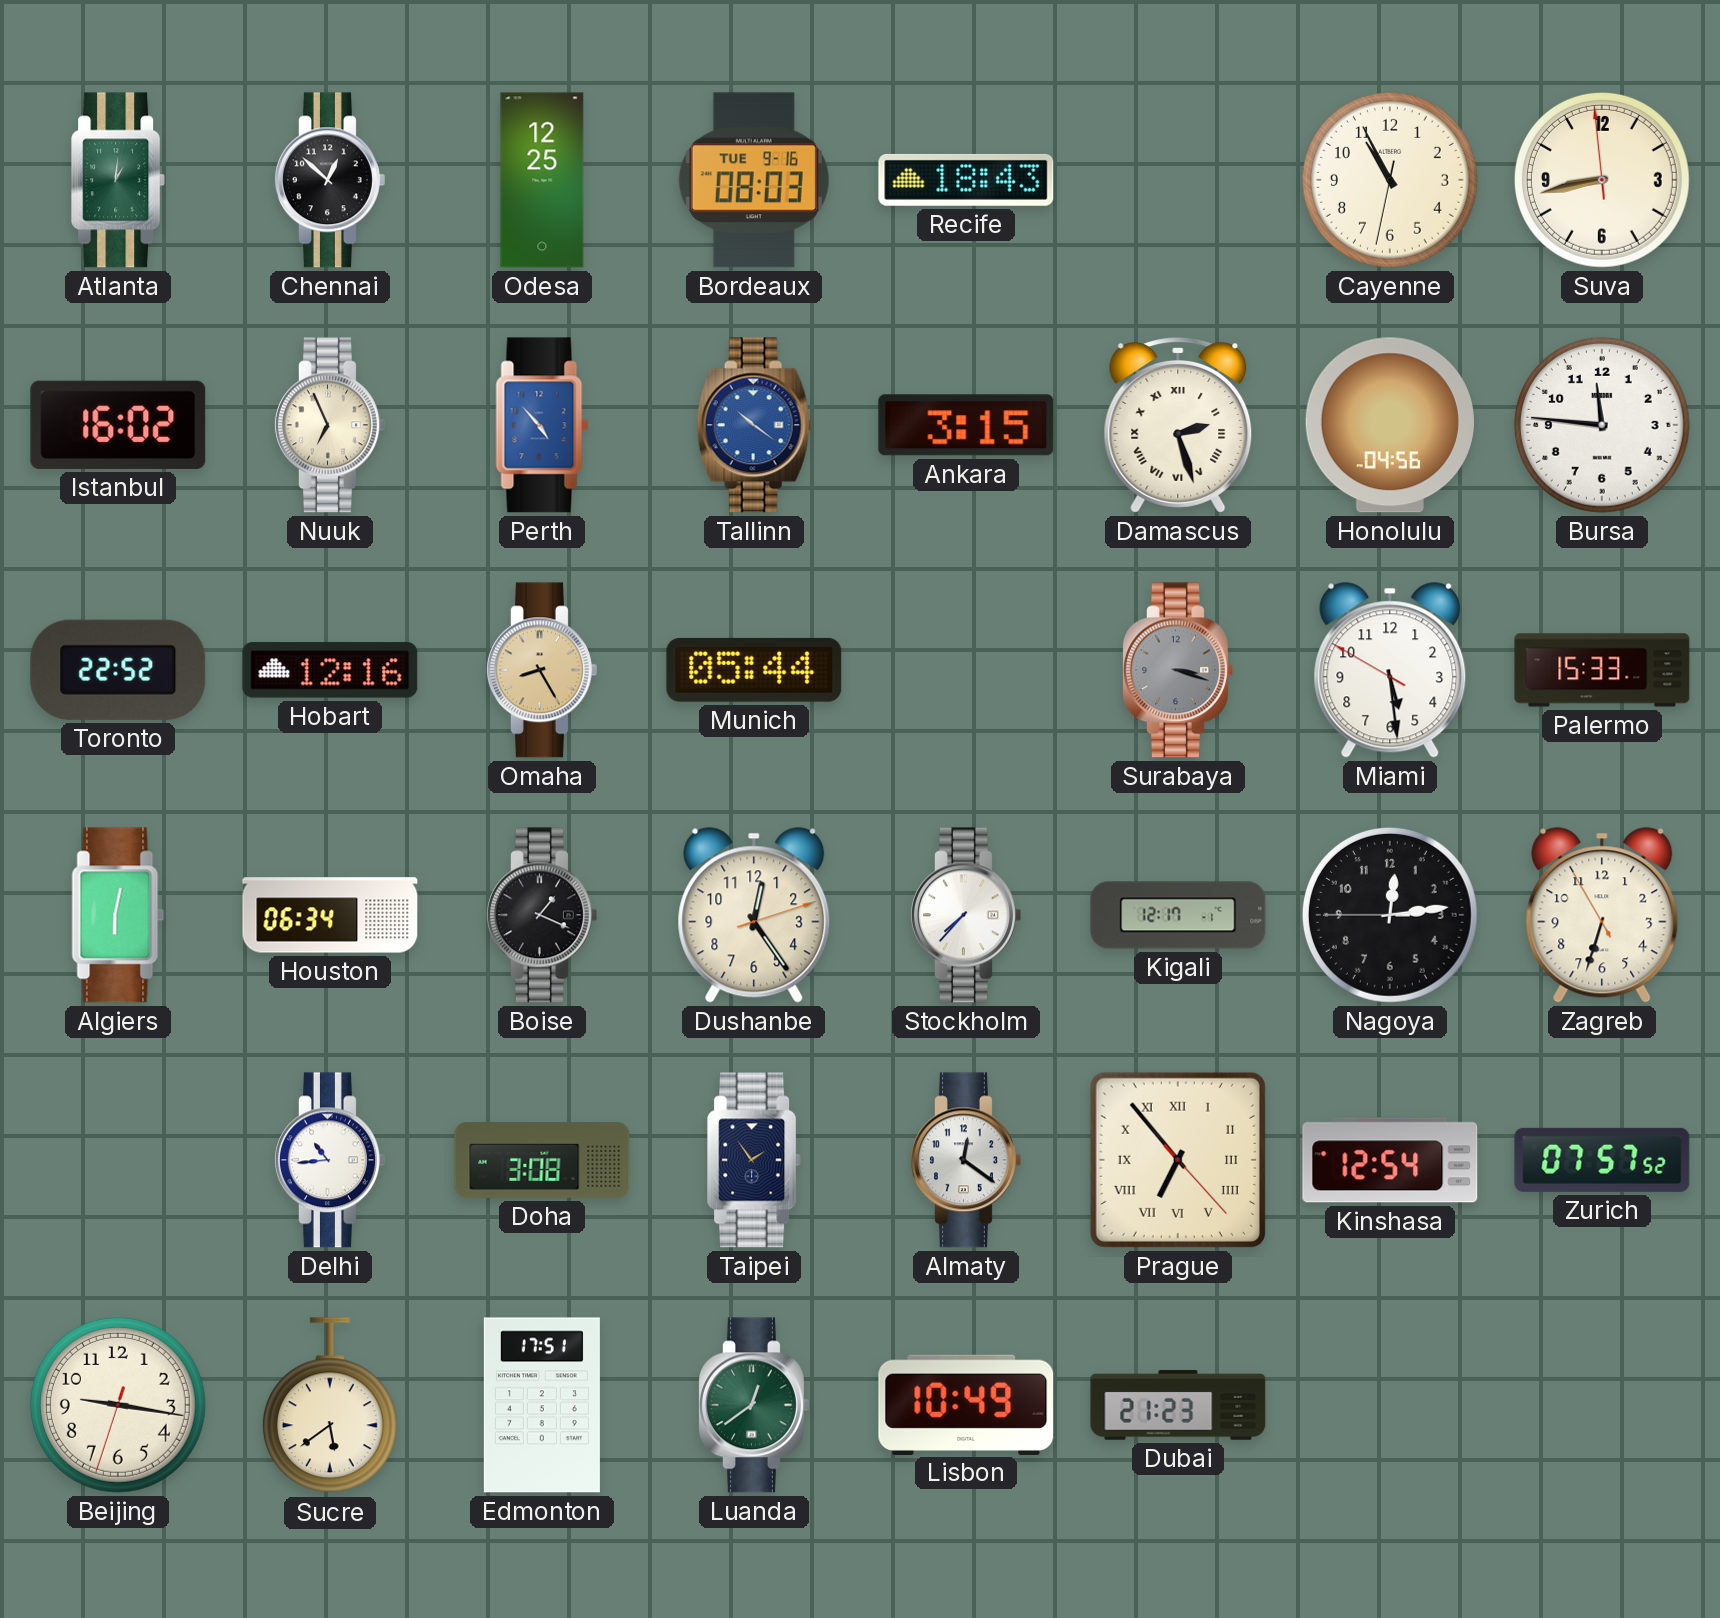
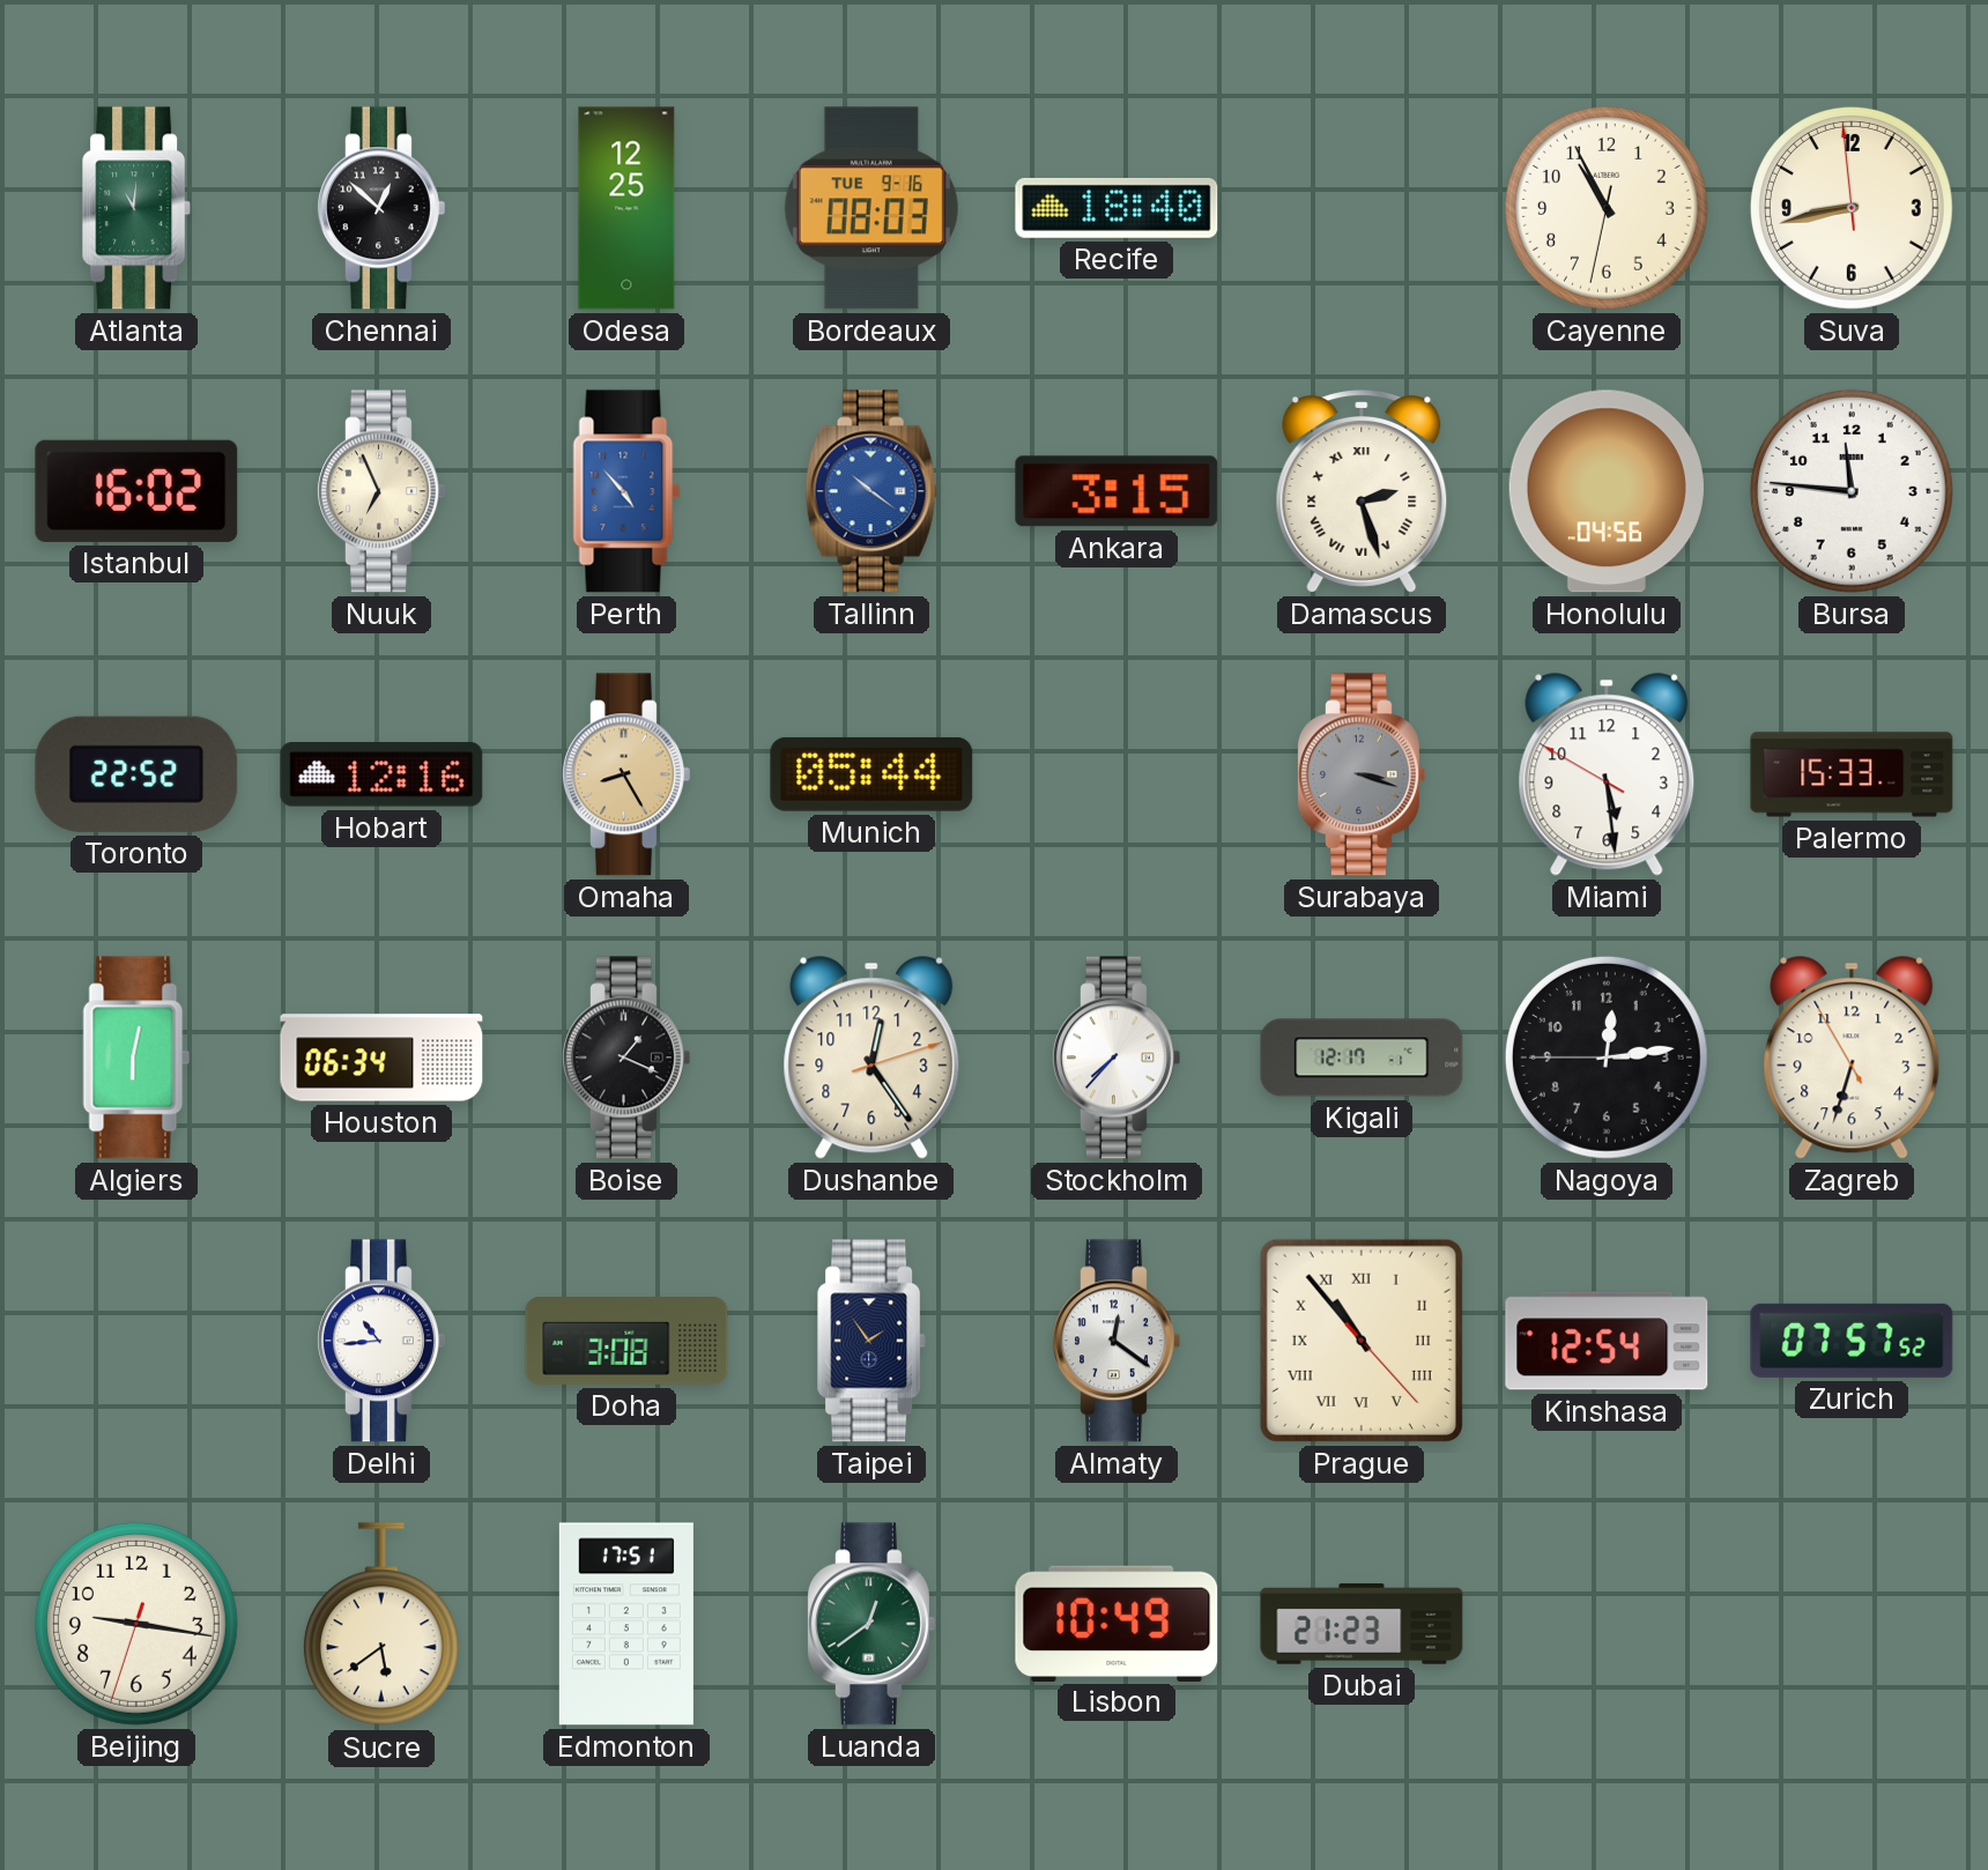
Atlanta: 1:01 -> 11:01 (138, 208)
Recife: 18:43 -> 18:40 (1117, 208)
Prague: 6:53 -> 10:53 (1362, 1341)
